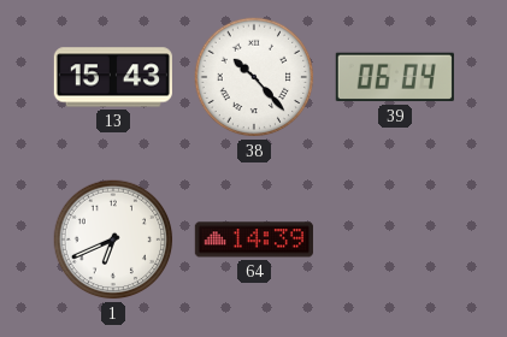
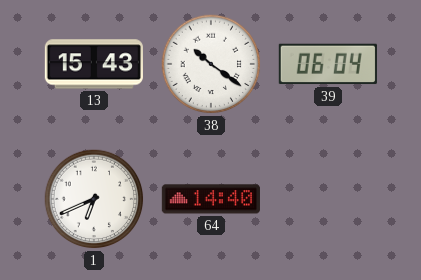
38: 10:23 -> 10:21 (211, 64)
64: 14:39 -> 14:40 (211, 199)
